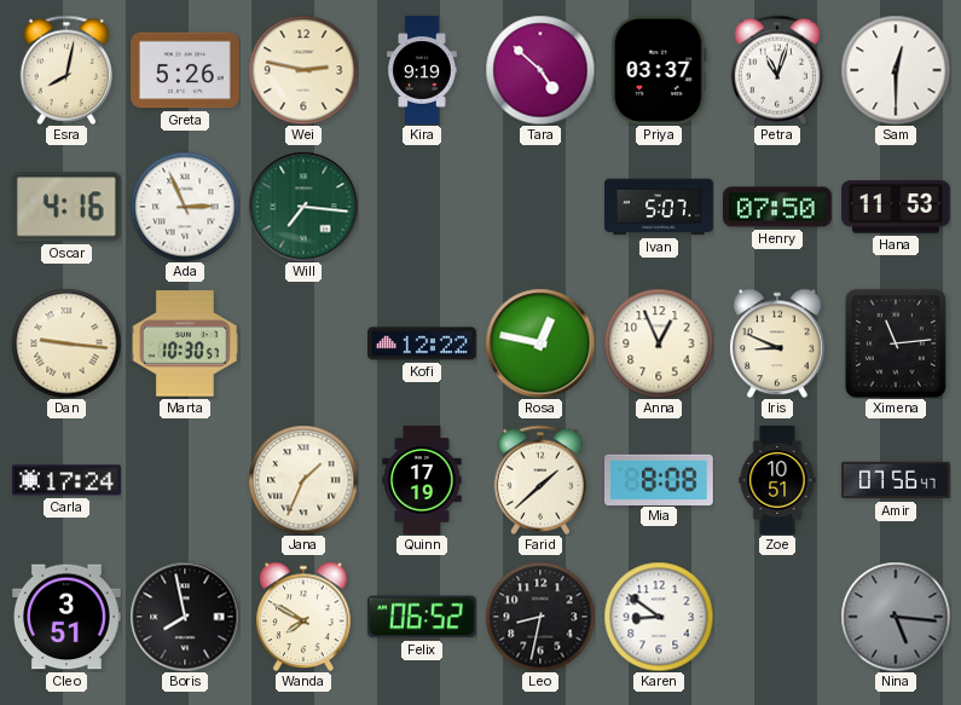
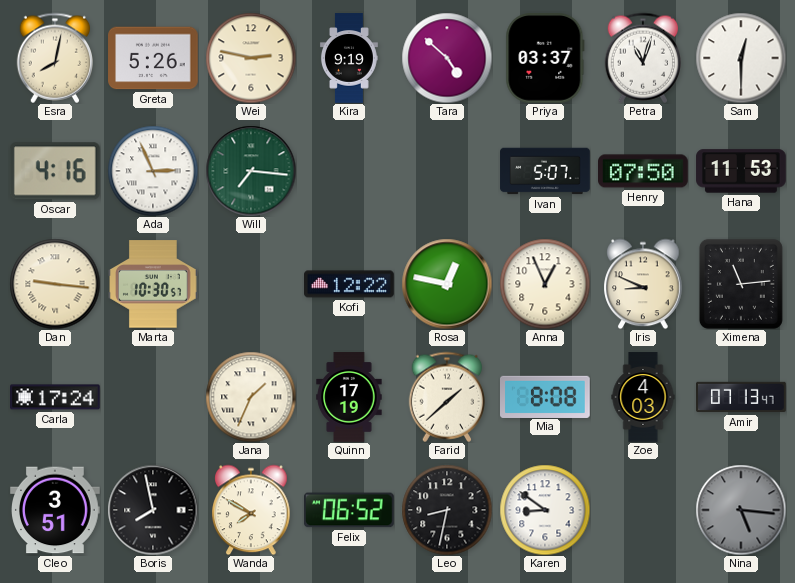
Zoe: 10:51 -> 4:03 (643, 397)
Amir: 07:56 -> 07:13 (741, 397)
